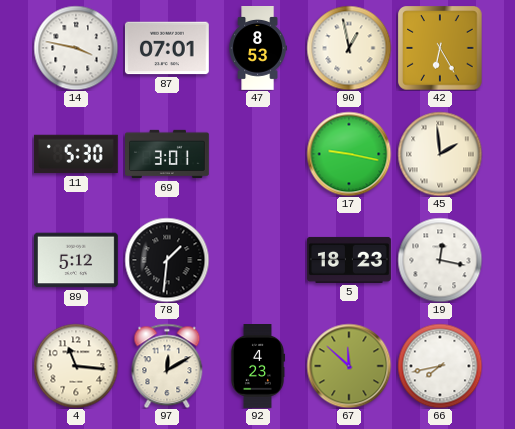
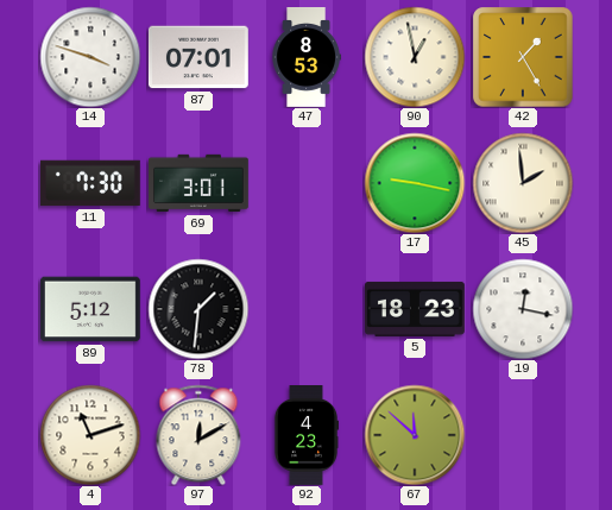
14: 3:47 -> 3:48 (90, 57)
42: 6:25 -> 1:25 (523, 57)
11: 5:30 -> 7:30 (90, 183)
4: 11:16 -> 11:12 (90, 435)
66: 7:43 -> none (440, 366)
